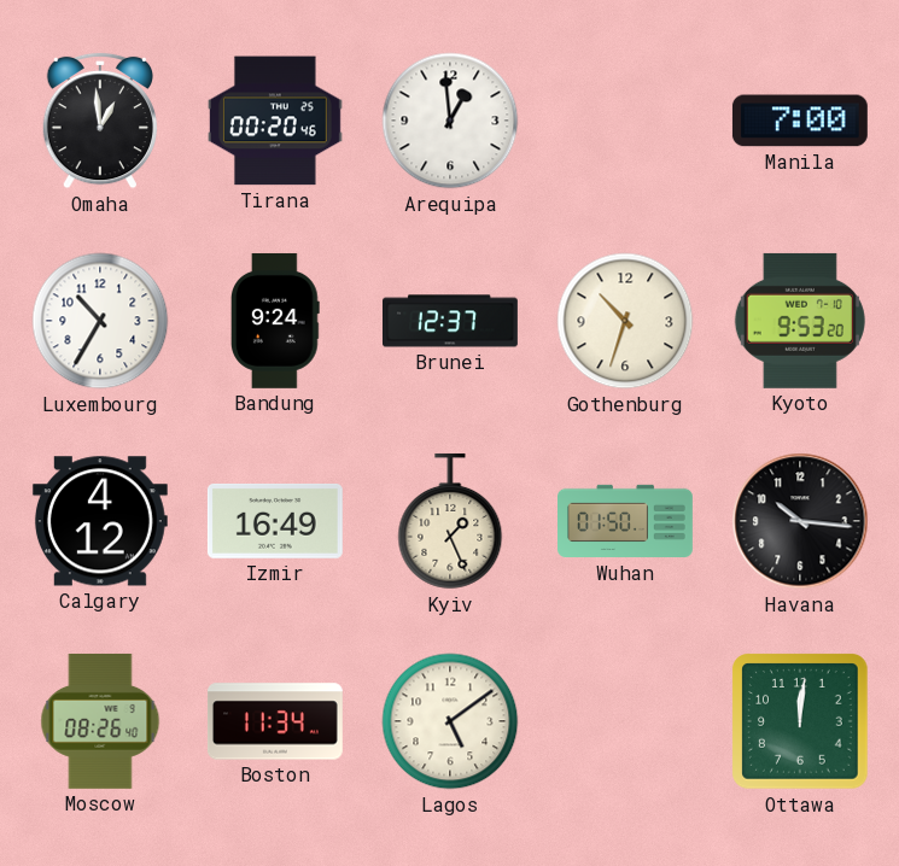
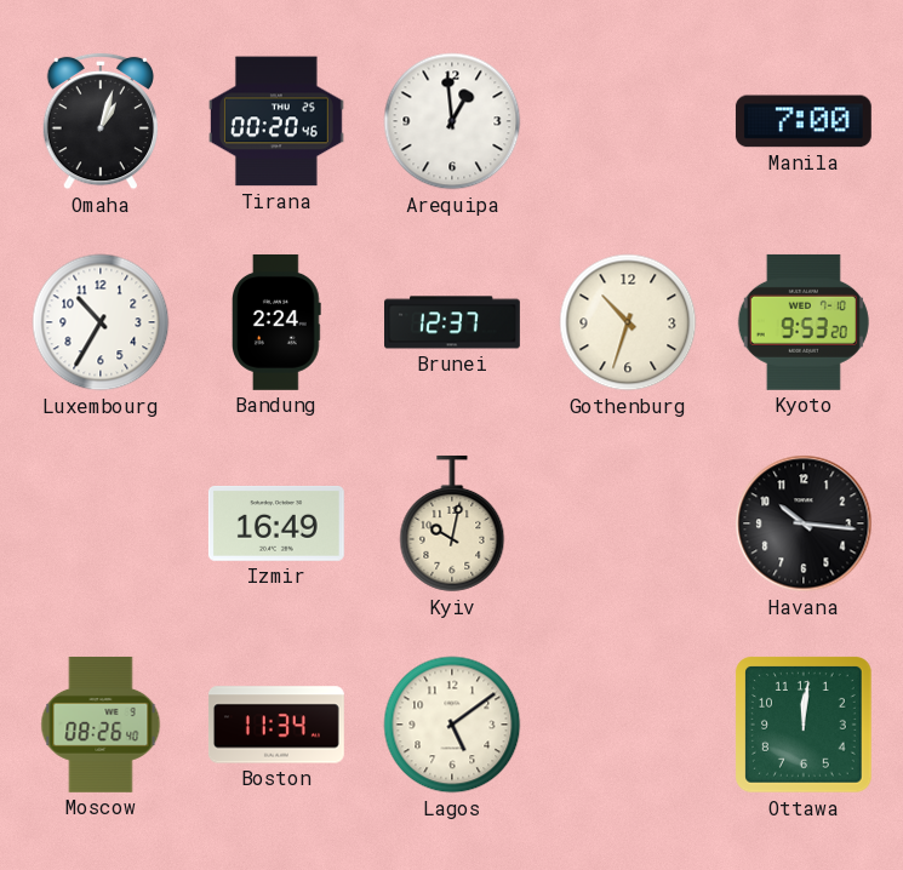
Omaha: 12:59 -> 1:03 (99, 121)
Bandung: 9:24 -> 2:24 (278, 322)
Calgary: 4:12 -> none (100, 521)
Kyiv: 1:26 -> 10:02 (452, 523)
Wuhan: 01:50 -> none (626, 521)
